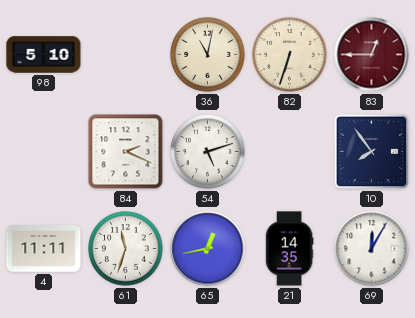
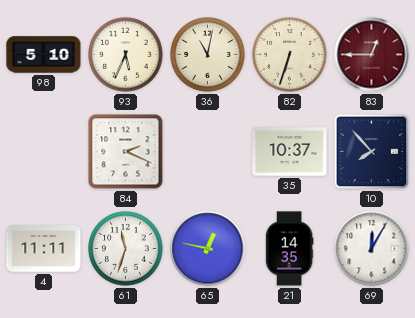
93: none -> 5:34 (126, 55)
54: 5:12 -> none (208, 152)
35: none -> 10:37 (290, 152)
10: 7:54 -> 7:53 (372, 152)
65: 12:43 -> 12:47 (208, 249)
